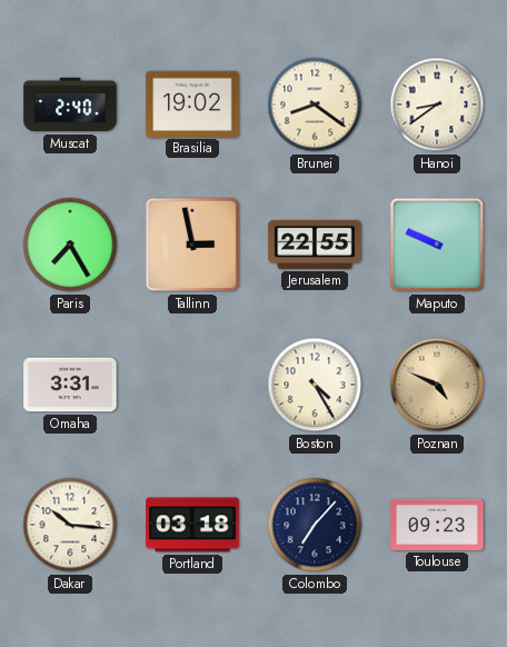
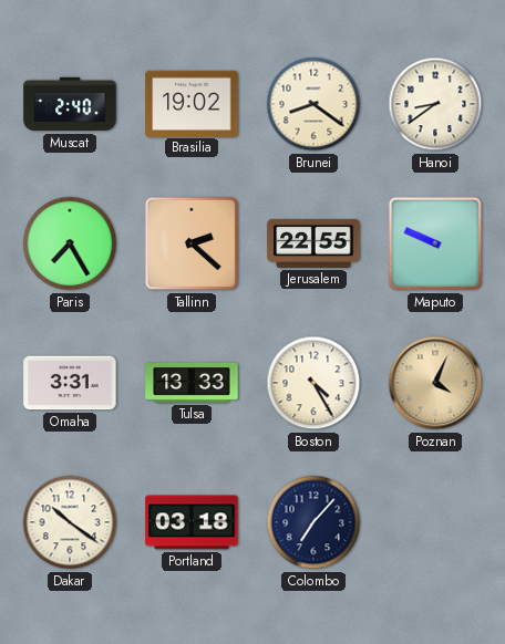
Tallinn: 2:58 -> 2:22 (192, 243)
Tulsa: none -> 13:33 (192, 383)
Poznan: 4:49 -> 4:04 (435, 383)
Dakar: 10:16 -> 10:21 (70, 522)
Toulouse: 09:23 -> none (437, 525)
